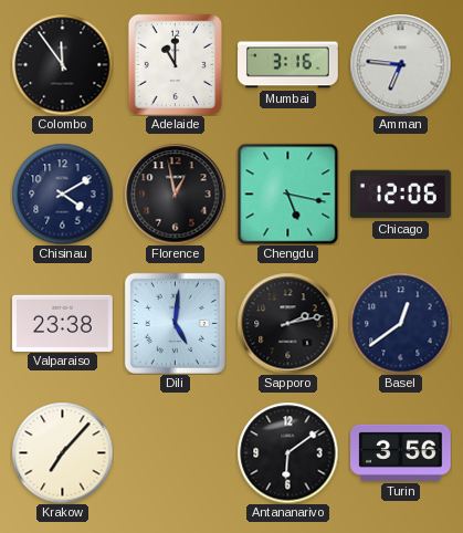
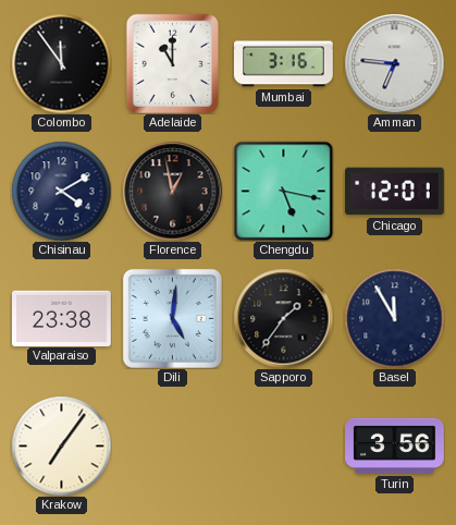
Chicago: 12:06 -> 12:01 (395, 192)
Sapporo: 2:13 -> 1:36 (283, 318)
Basel: 12:39 -> 11:55 (394, 318)
Krakow: 7:07 -> 7:06 (61, 445)
Antananarivo: 6:09 -> none (287, 452)
